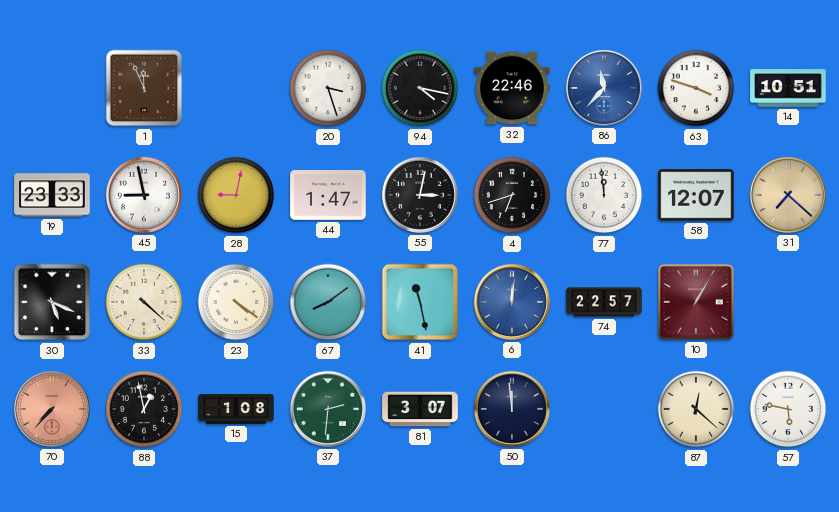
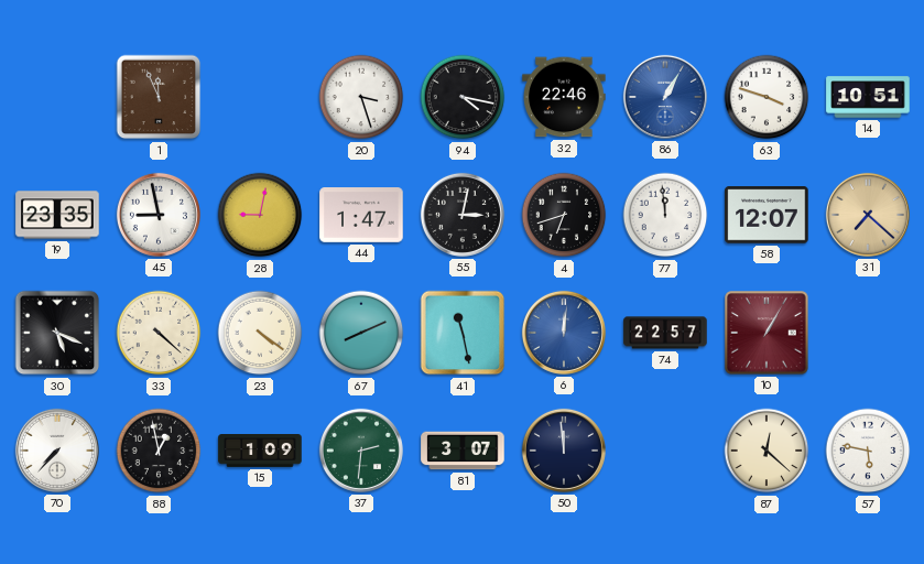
86: 11:37 -> 1:05 (665, 97)
19: 23:33 -> 23:35 (57, 215)
67: 8:09 -> 8:11 (361, 333)
70 dial: salmon -> white (57, 451)
15: 1:08 -> 1:09 (260, 452)
